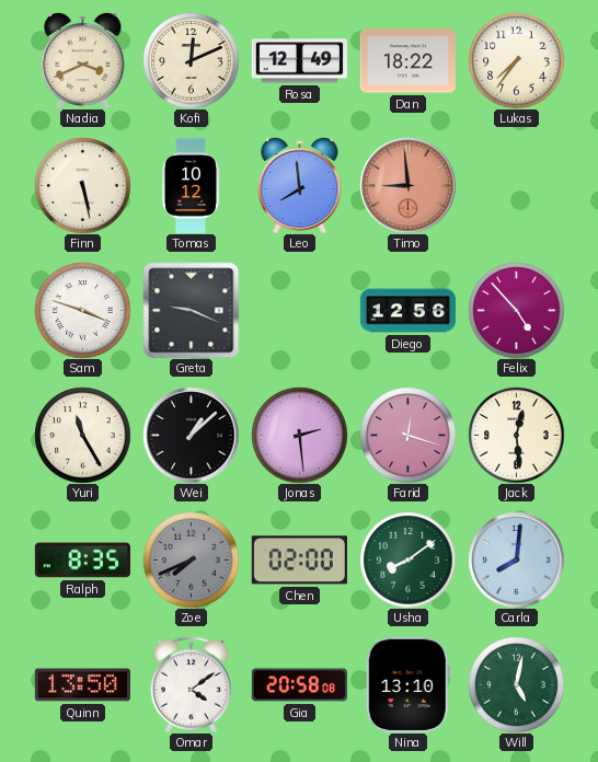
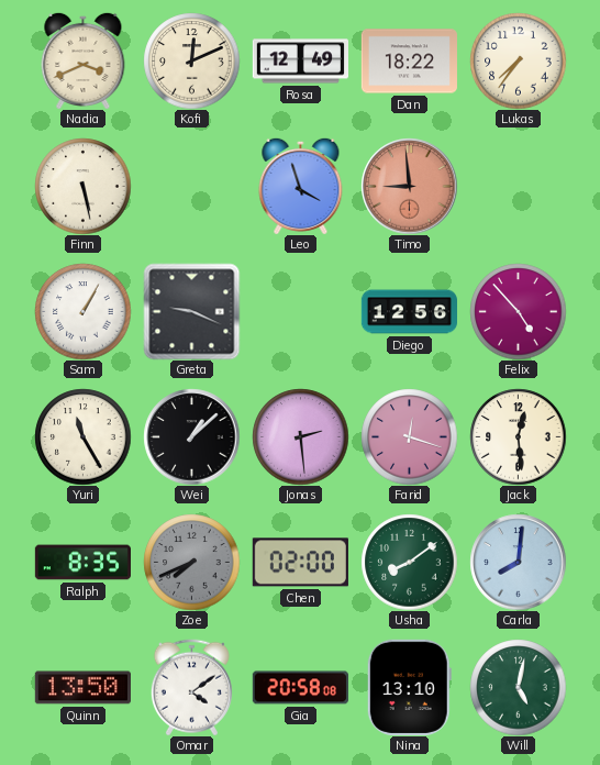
Tomas: 10:12 -> none (191, 185)
Leo: 7:59 -> 3:57 (301, 186)
Sam: 3:48 -> 1:05 (82, 311)
